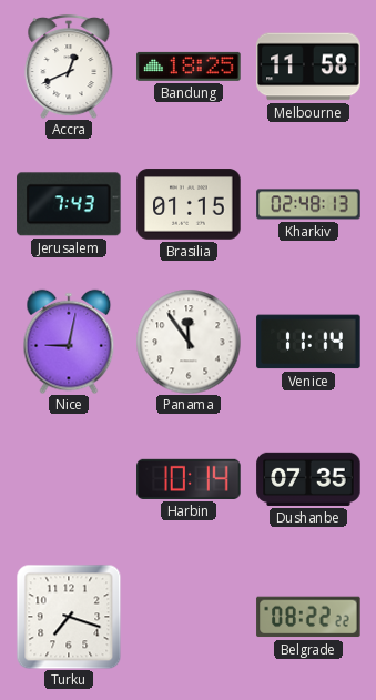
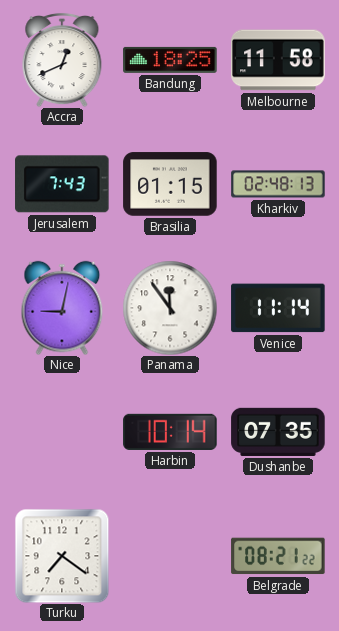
Turku: 7:18 -> 7:21 (62, 556)
Belgrade: 08:22 -> 08:21 (278, 556)
